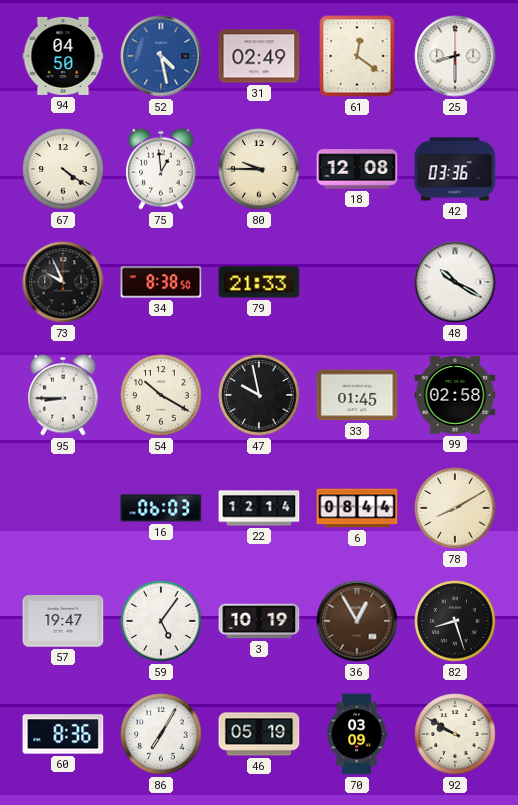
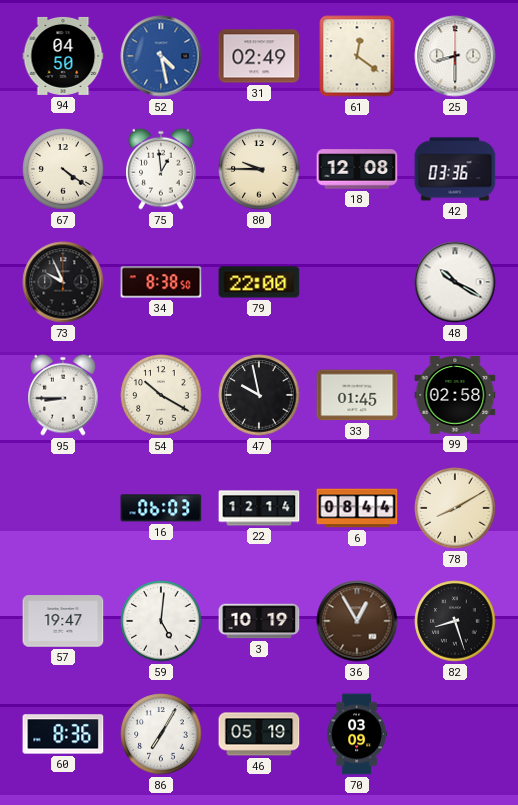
79: 21:33 -> 22:00 (259, 282)
59: 5:06 -> 5:01 (161, 621)
92: 9:50 -> none (455, 734)
